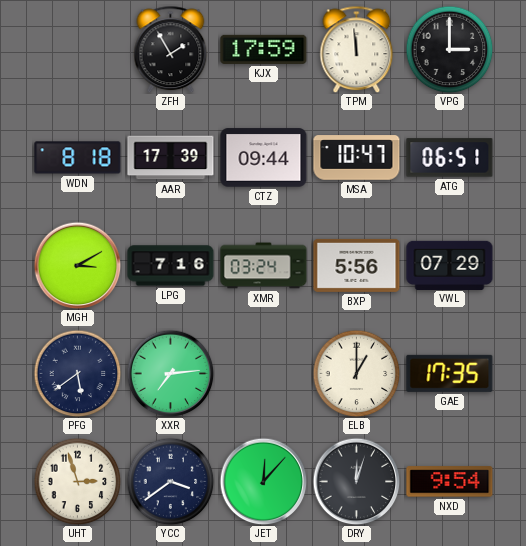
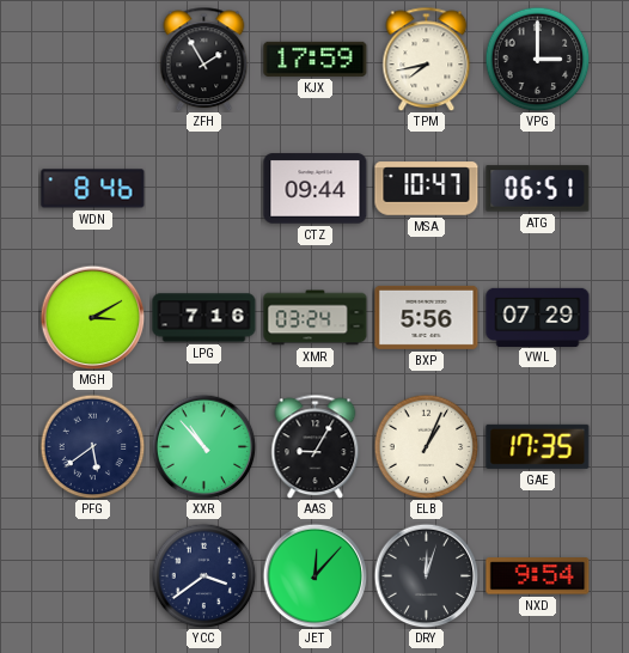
TPM: 11:59 -> 7:43 (427, 59)
WDN: 8:18 -> 8:46 (93, 189)
AAR: 17:39 -> none (171, 158)
XXR: 7:14 -> 10:53 (203, 446)
AAS: none -> 9:05 (316, 446)
ELB: 1:00 -> 1:04 (426, 446)
UHT: 2:57 -> none (77, 481)
